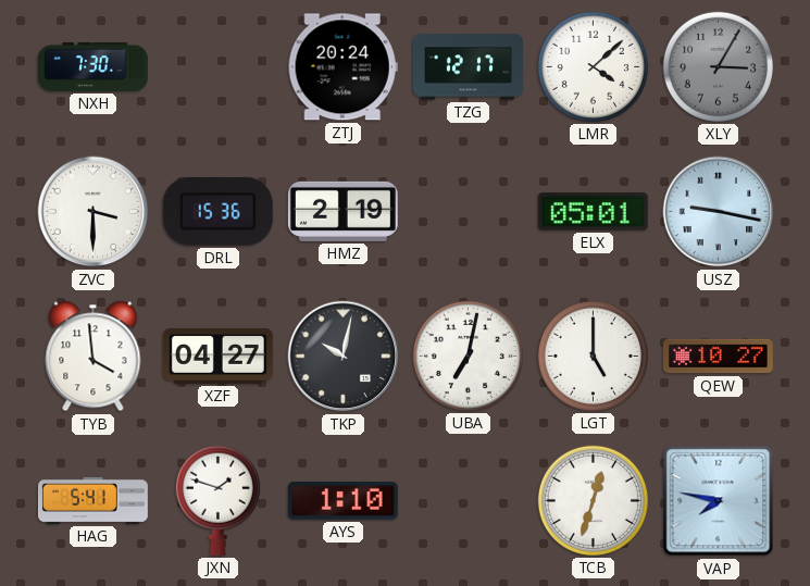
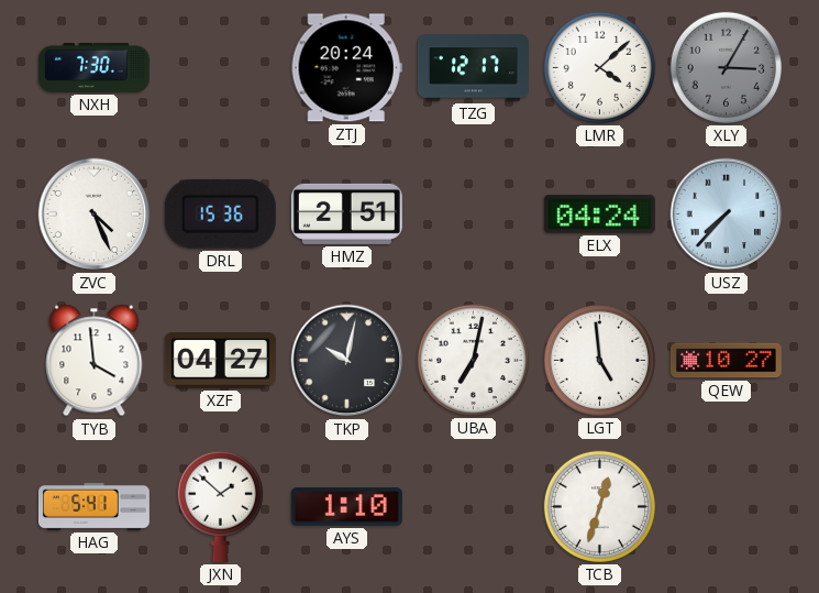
ZVC: 3:30 -> 4:26 (95, 215)
HMZ: 2:19 -> 2:51 (346, 213)
ELX: 05:01 -> 04:24 (599, 215)
USZ: 9:17 -> 7:37 (727, 215)
LGT: 5:00 -> 4:59 (599, 360)
JXN: 1:48 -> 1:52 (220, 506)
VAP: 7:47 -> none (719, 501)
